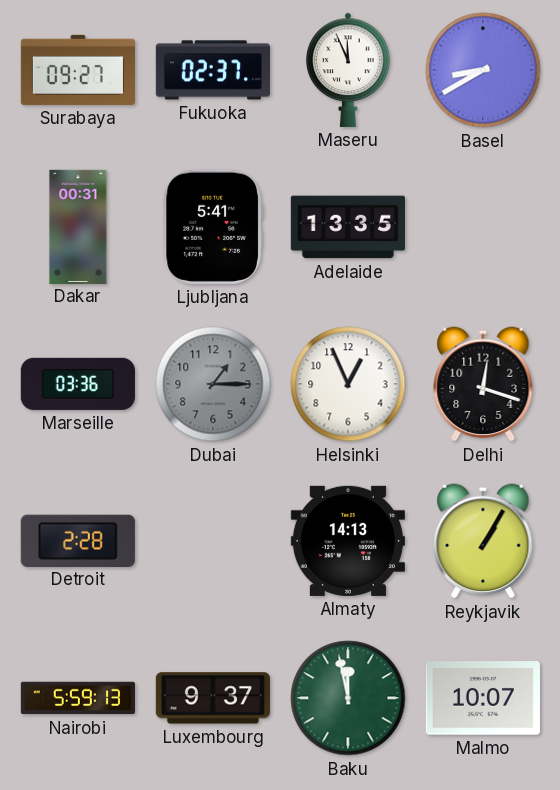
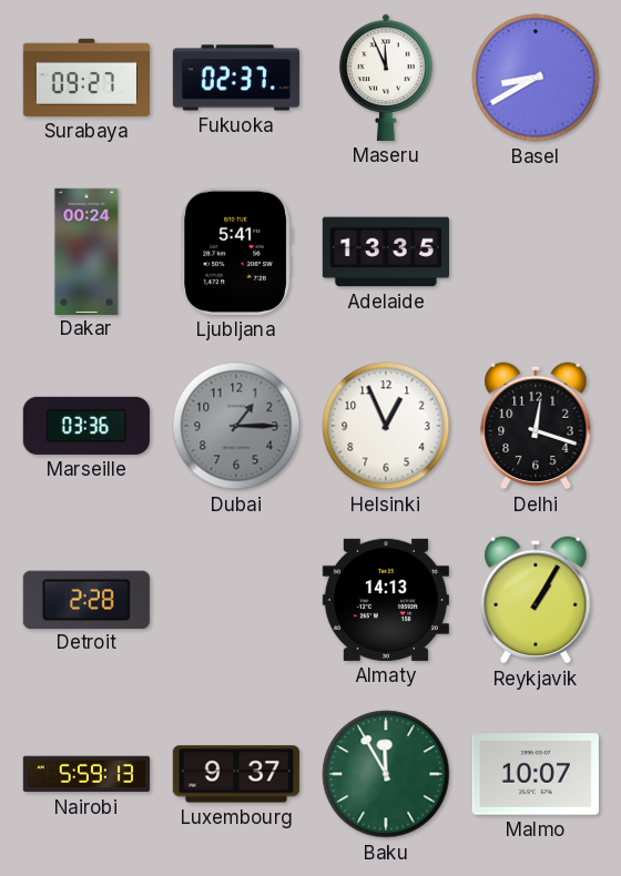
Dakar: 00:31 -> 00:24 (86, 251)
Baku: 11:58 -> 11:55 (386, 774)
